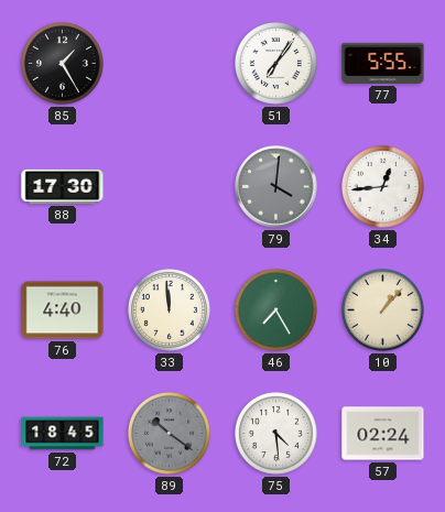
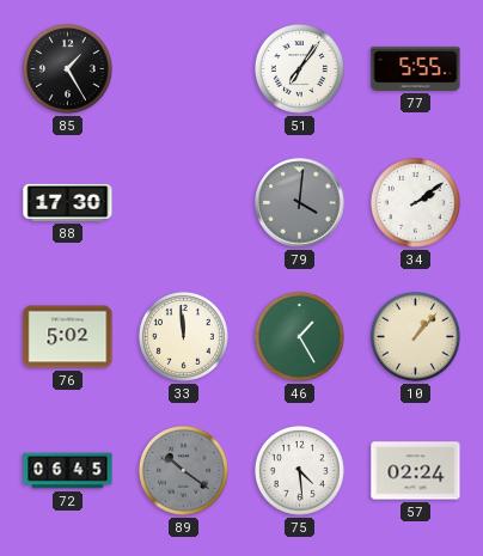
34: 12:44 -> 2:09 (415, 202)
76: 4:40 -> 5:02 (68, 337)
46: 7:25 -> 1:25 (299, 336)
72: 18:45 -> 06:45 (68, 471)
